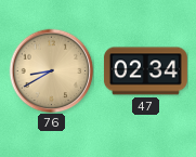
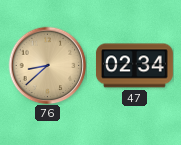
76: 8:40 -> 8:38 (47, 65)
